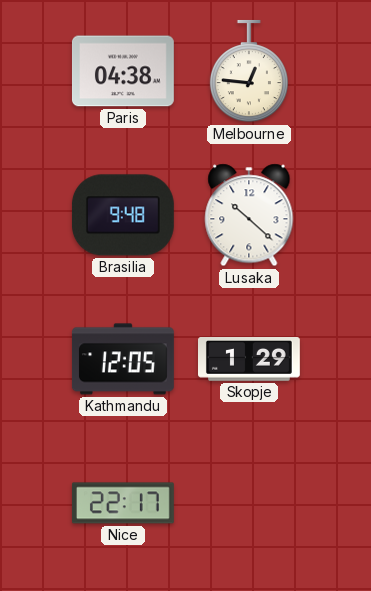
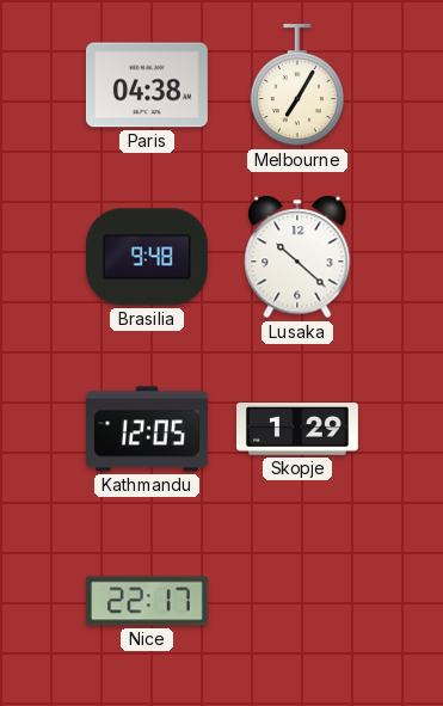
Melbourne: 12:46 -> 7:05 (297, 85)
